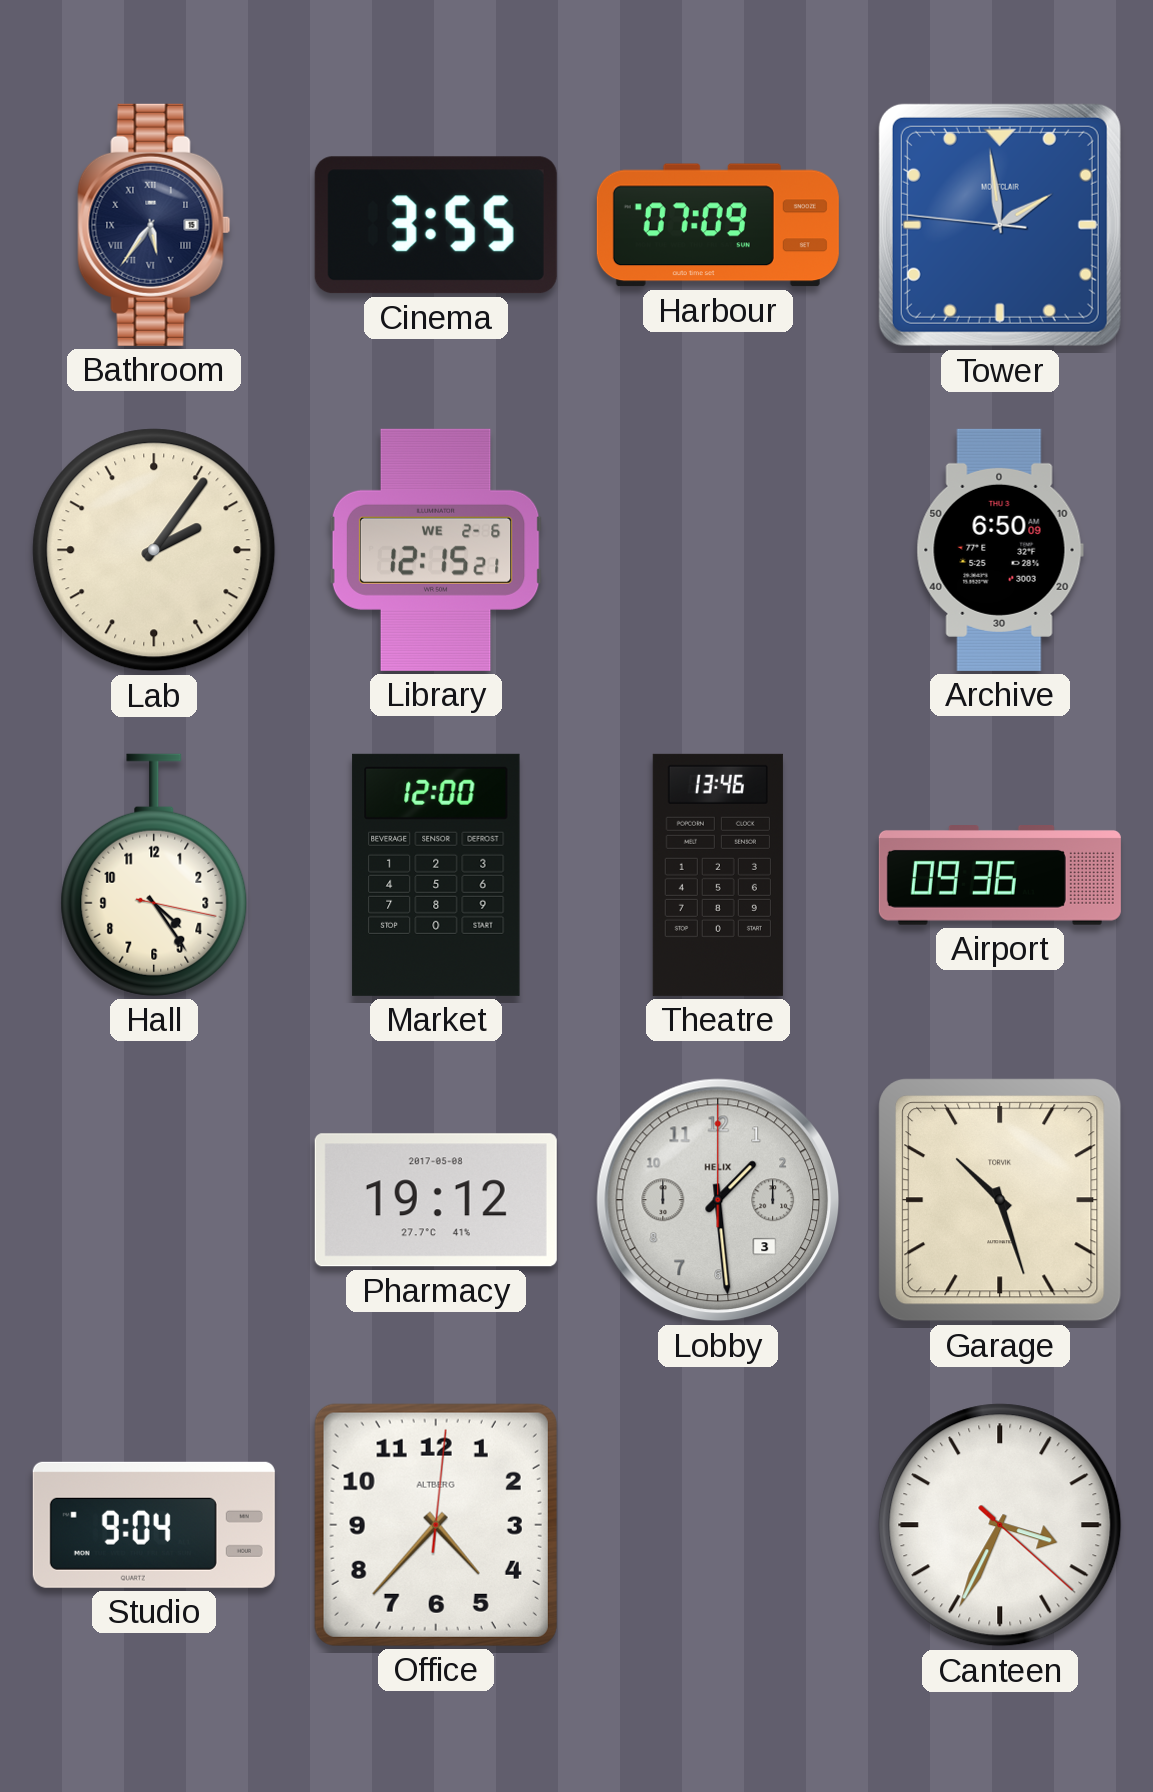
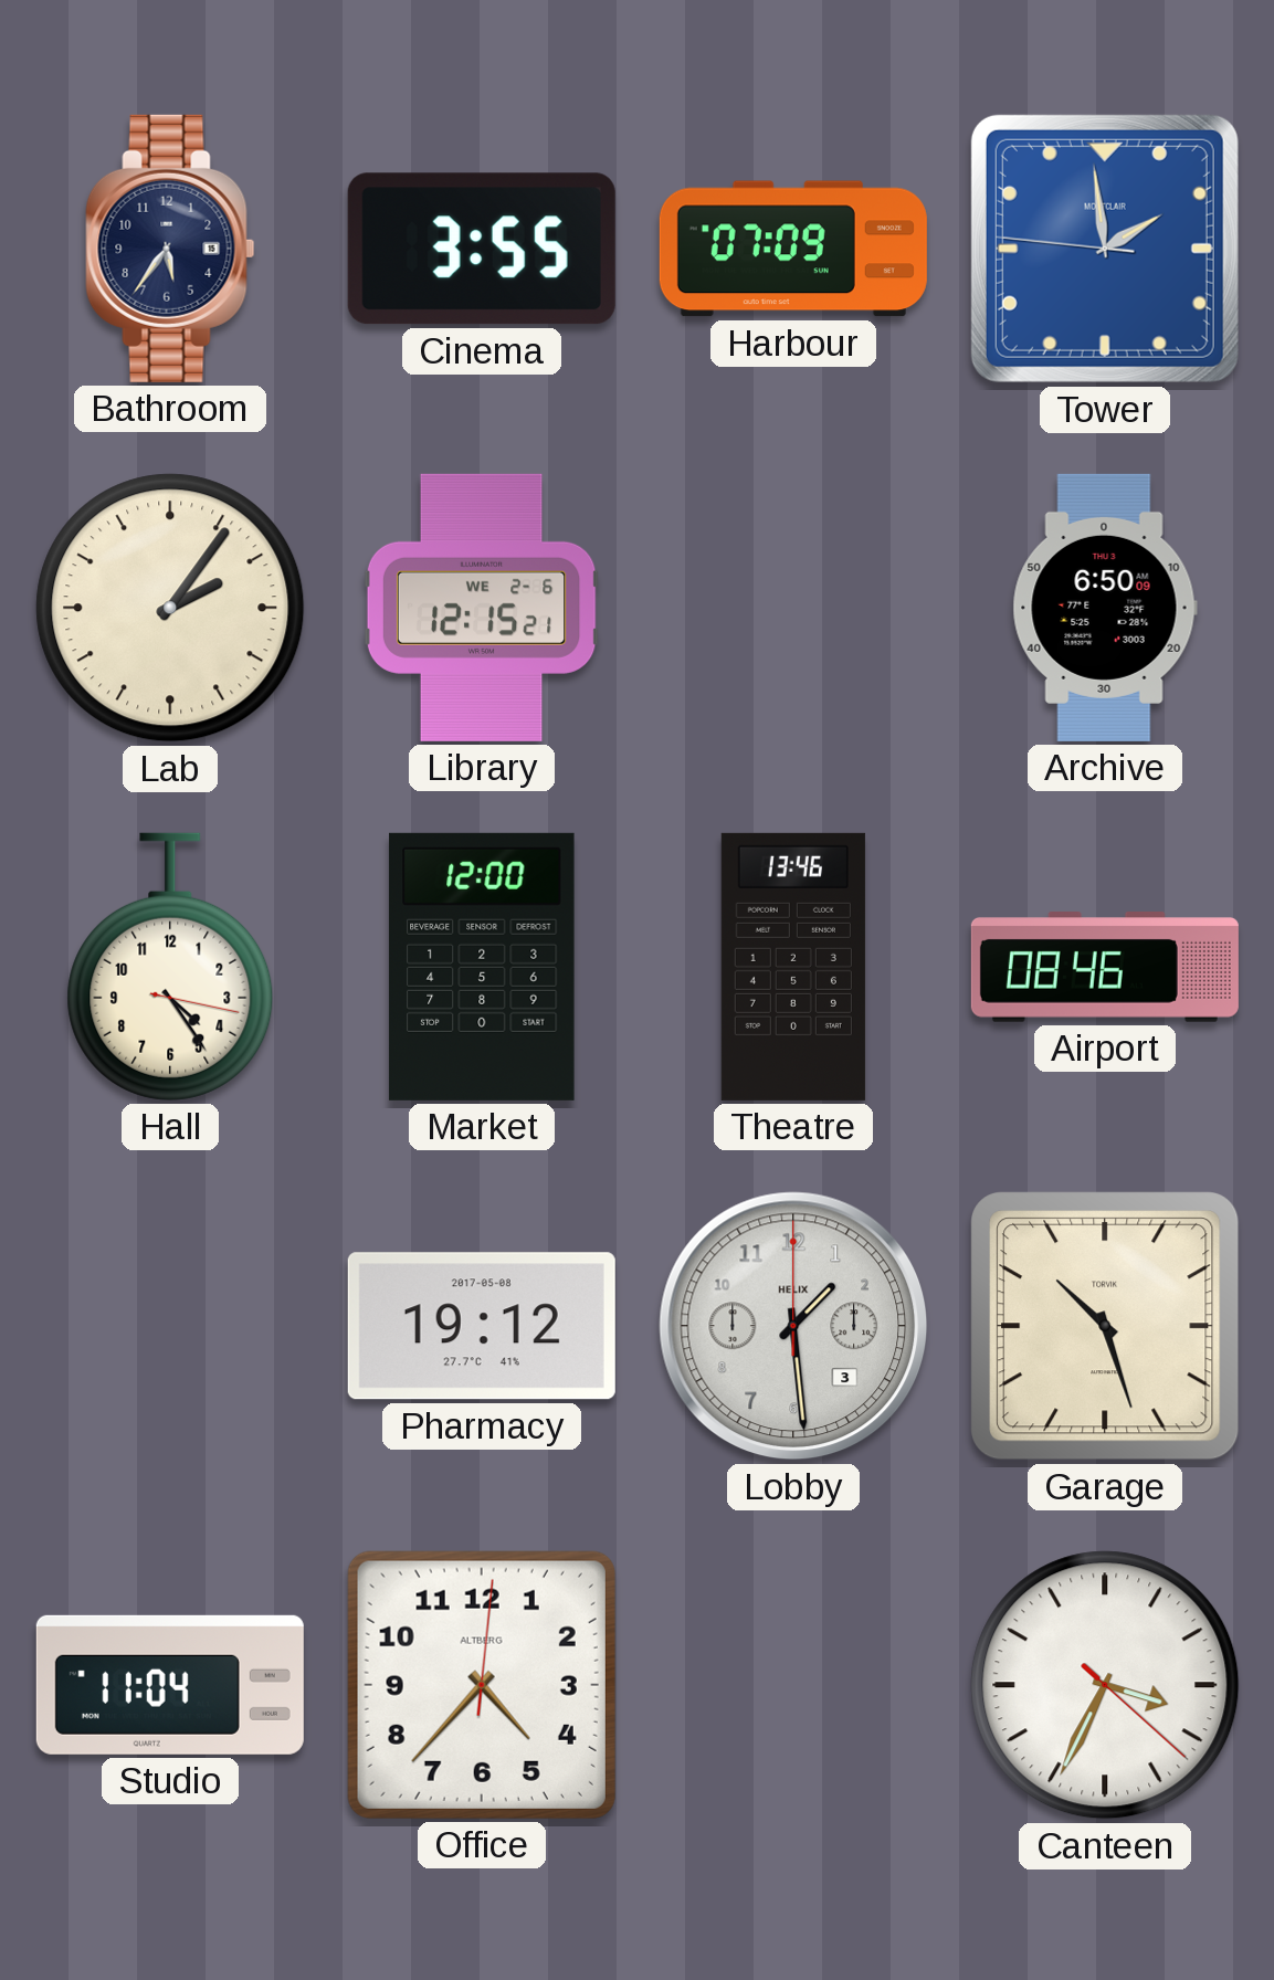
Bathroom numerals: Roman -> Arabic (170, 249)
Airport: 09:36 -> 08:46 (1105, 968)
Studio: 9:04 -> 11:04 (170, 1685)
